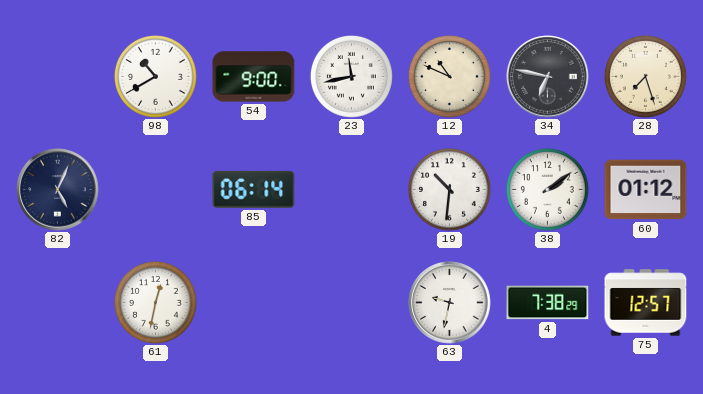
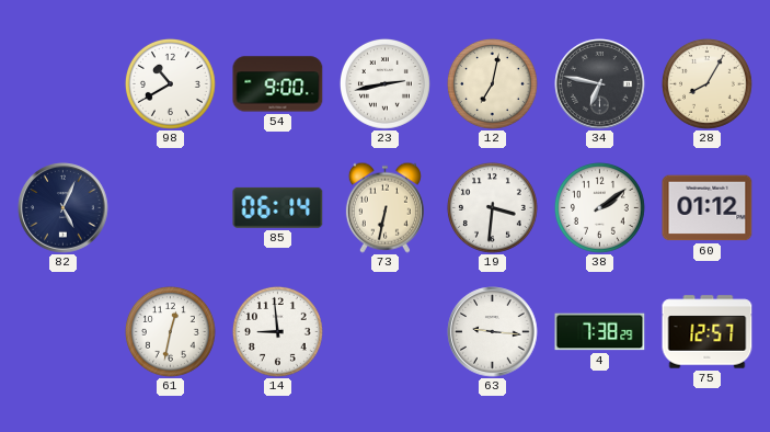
23: 11:43 -> 2:43 (384, 83)
12: 10:49 -> 7:02 (492, 83)
28: 7:27 -> 8:05 (706, 83)
73: none -> 6:32 (384, 207)
19: 10:31 -> 3:31 (492, 207)
14: none -> 8:59 (277, 331)
63: 9:32 -> 9:16 (493, 332)
